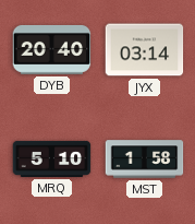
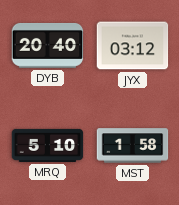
JYX: 03:14 -> 03:12 (133, 46)
